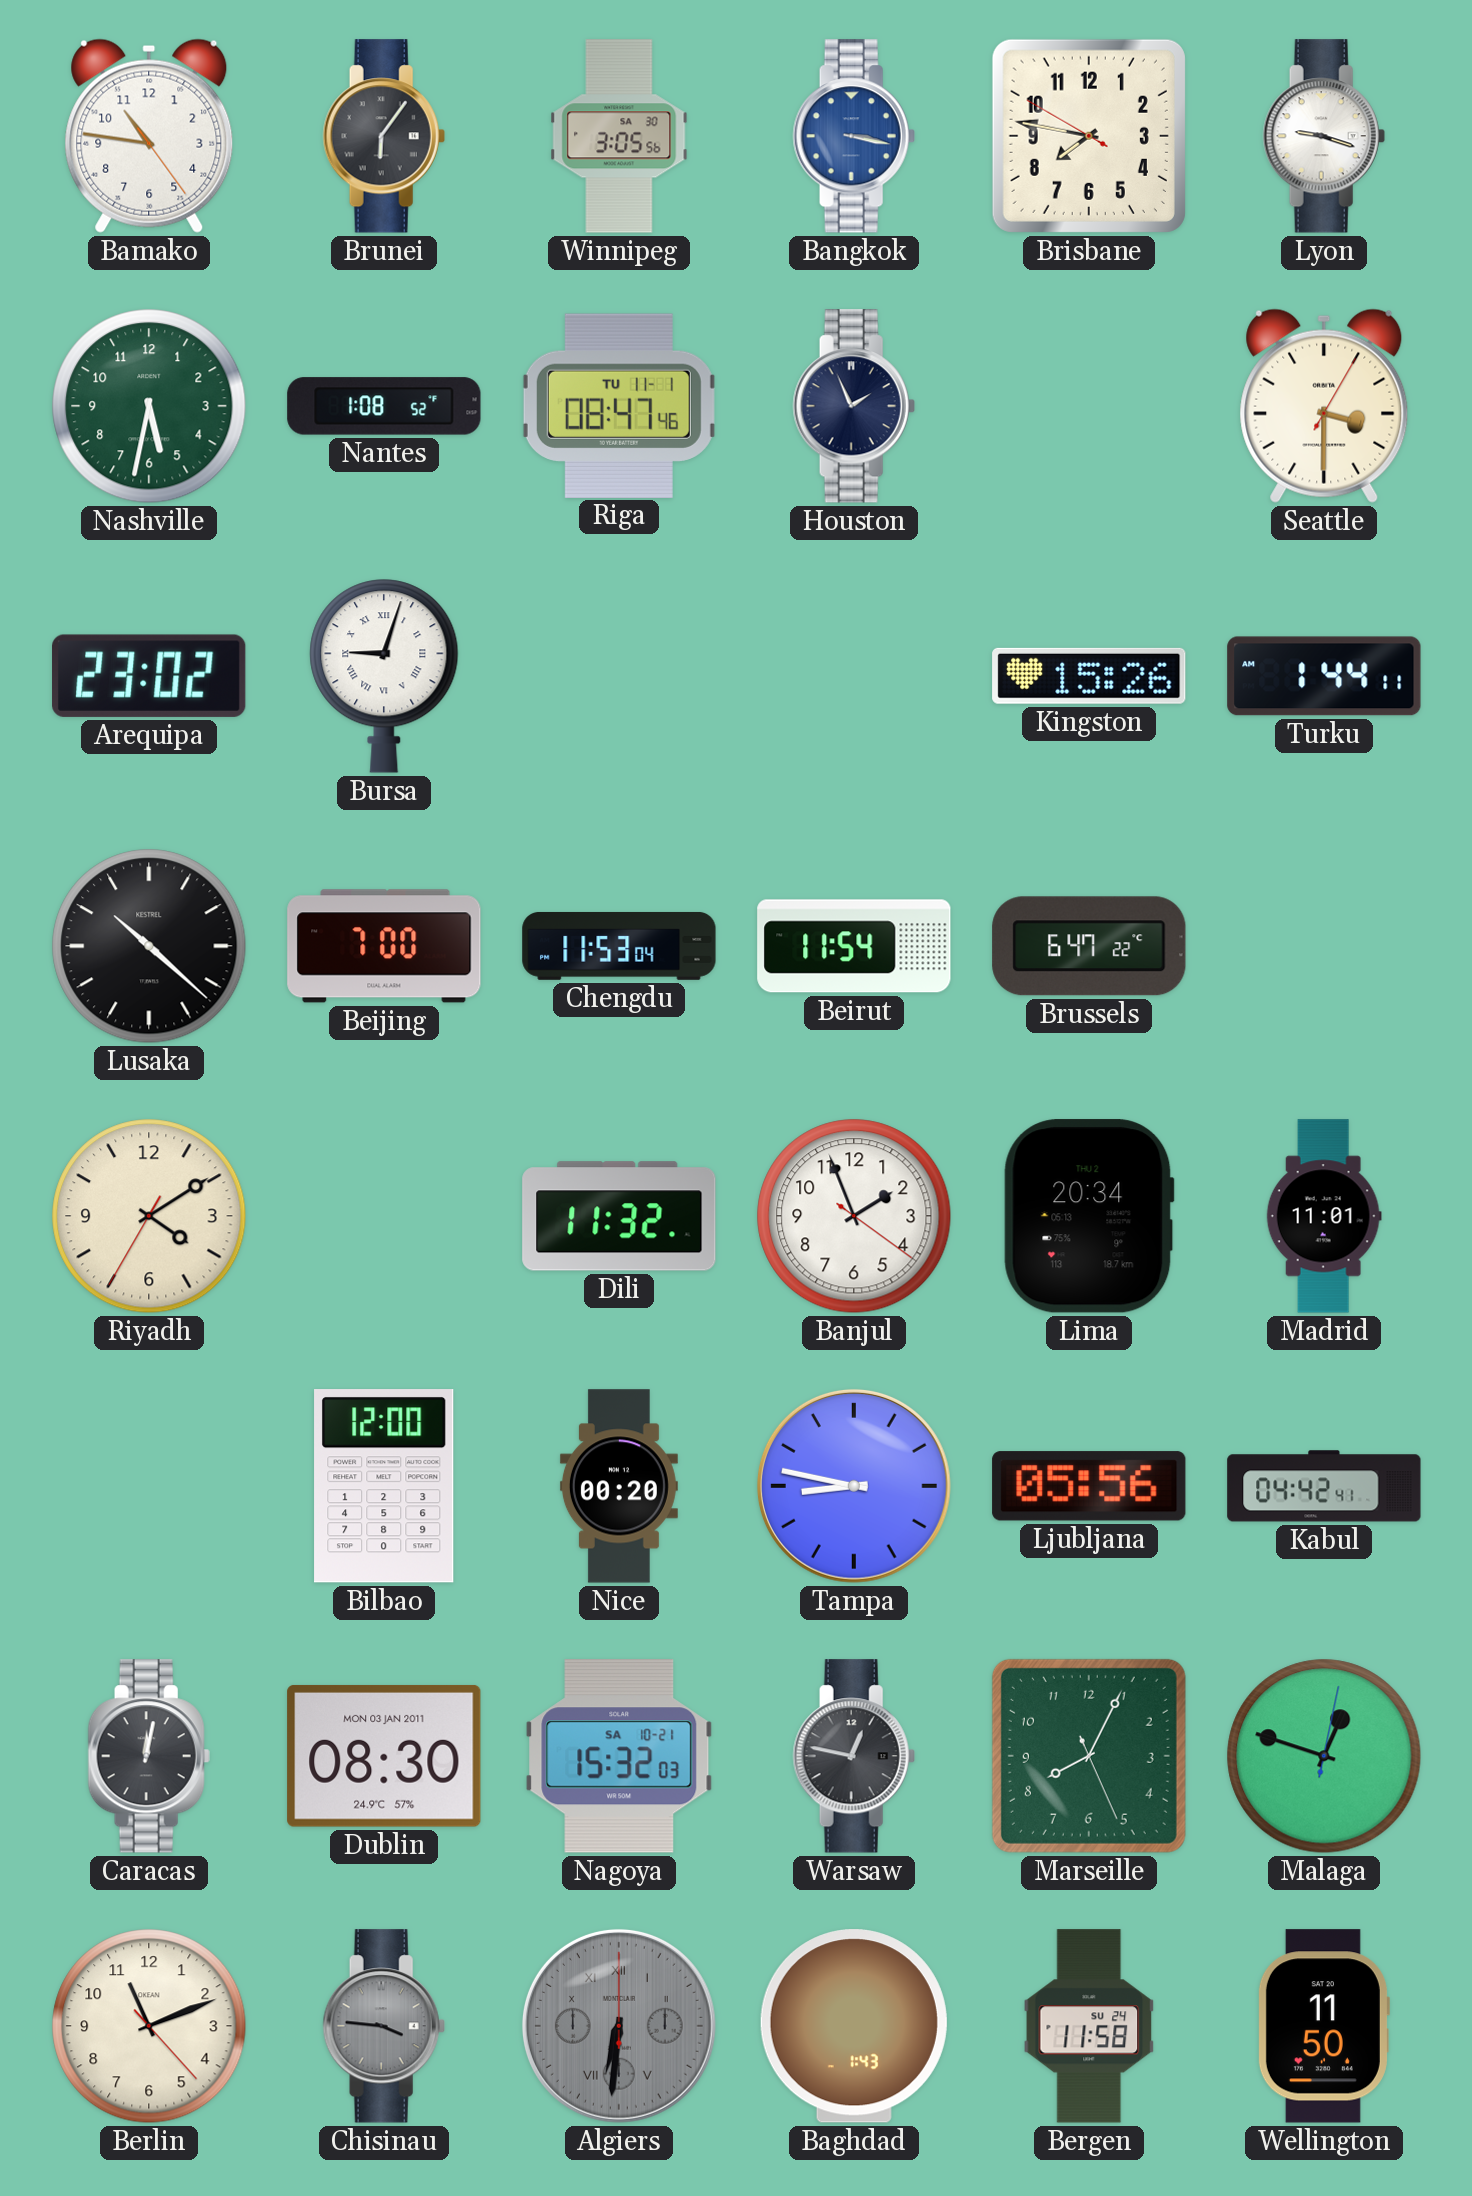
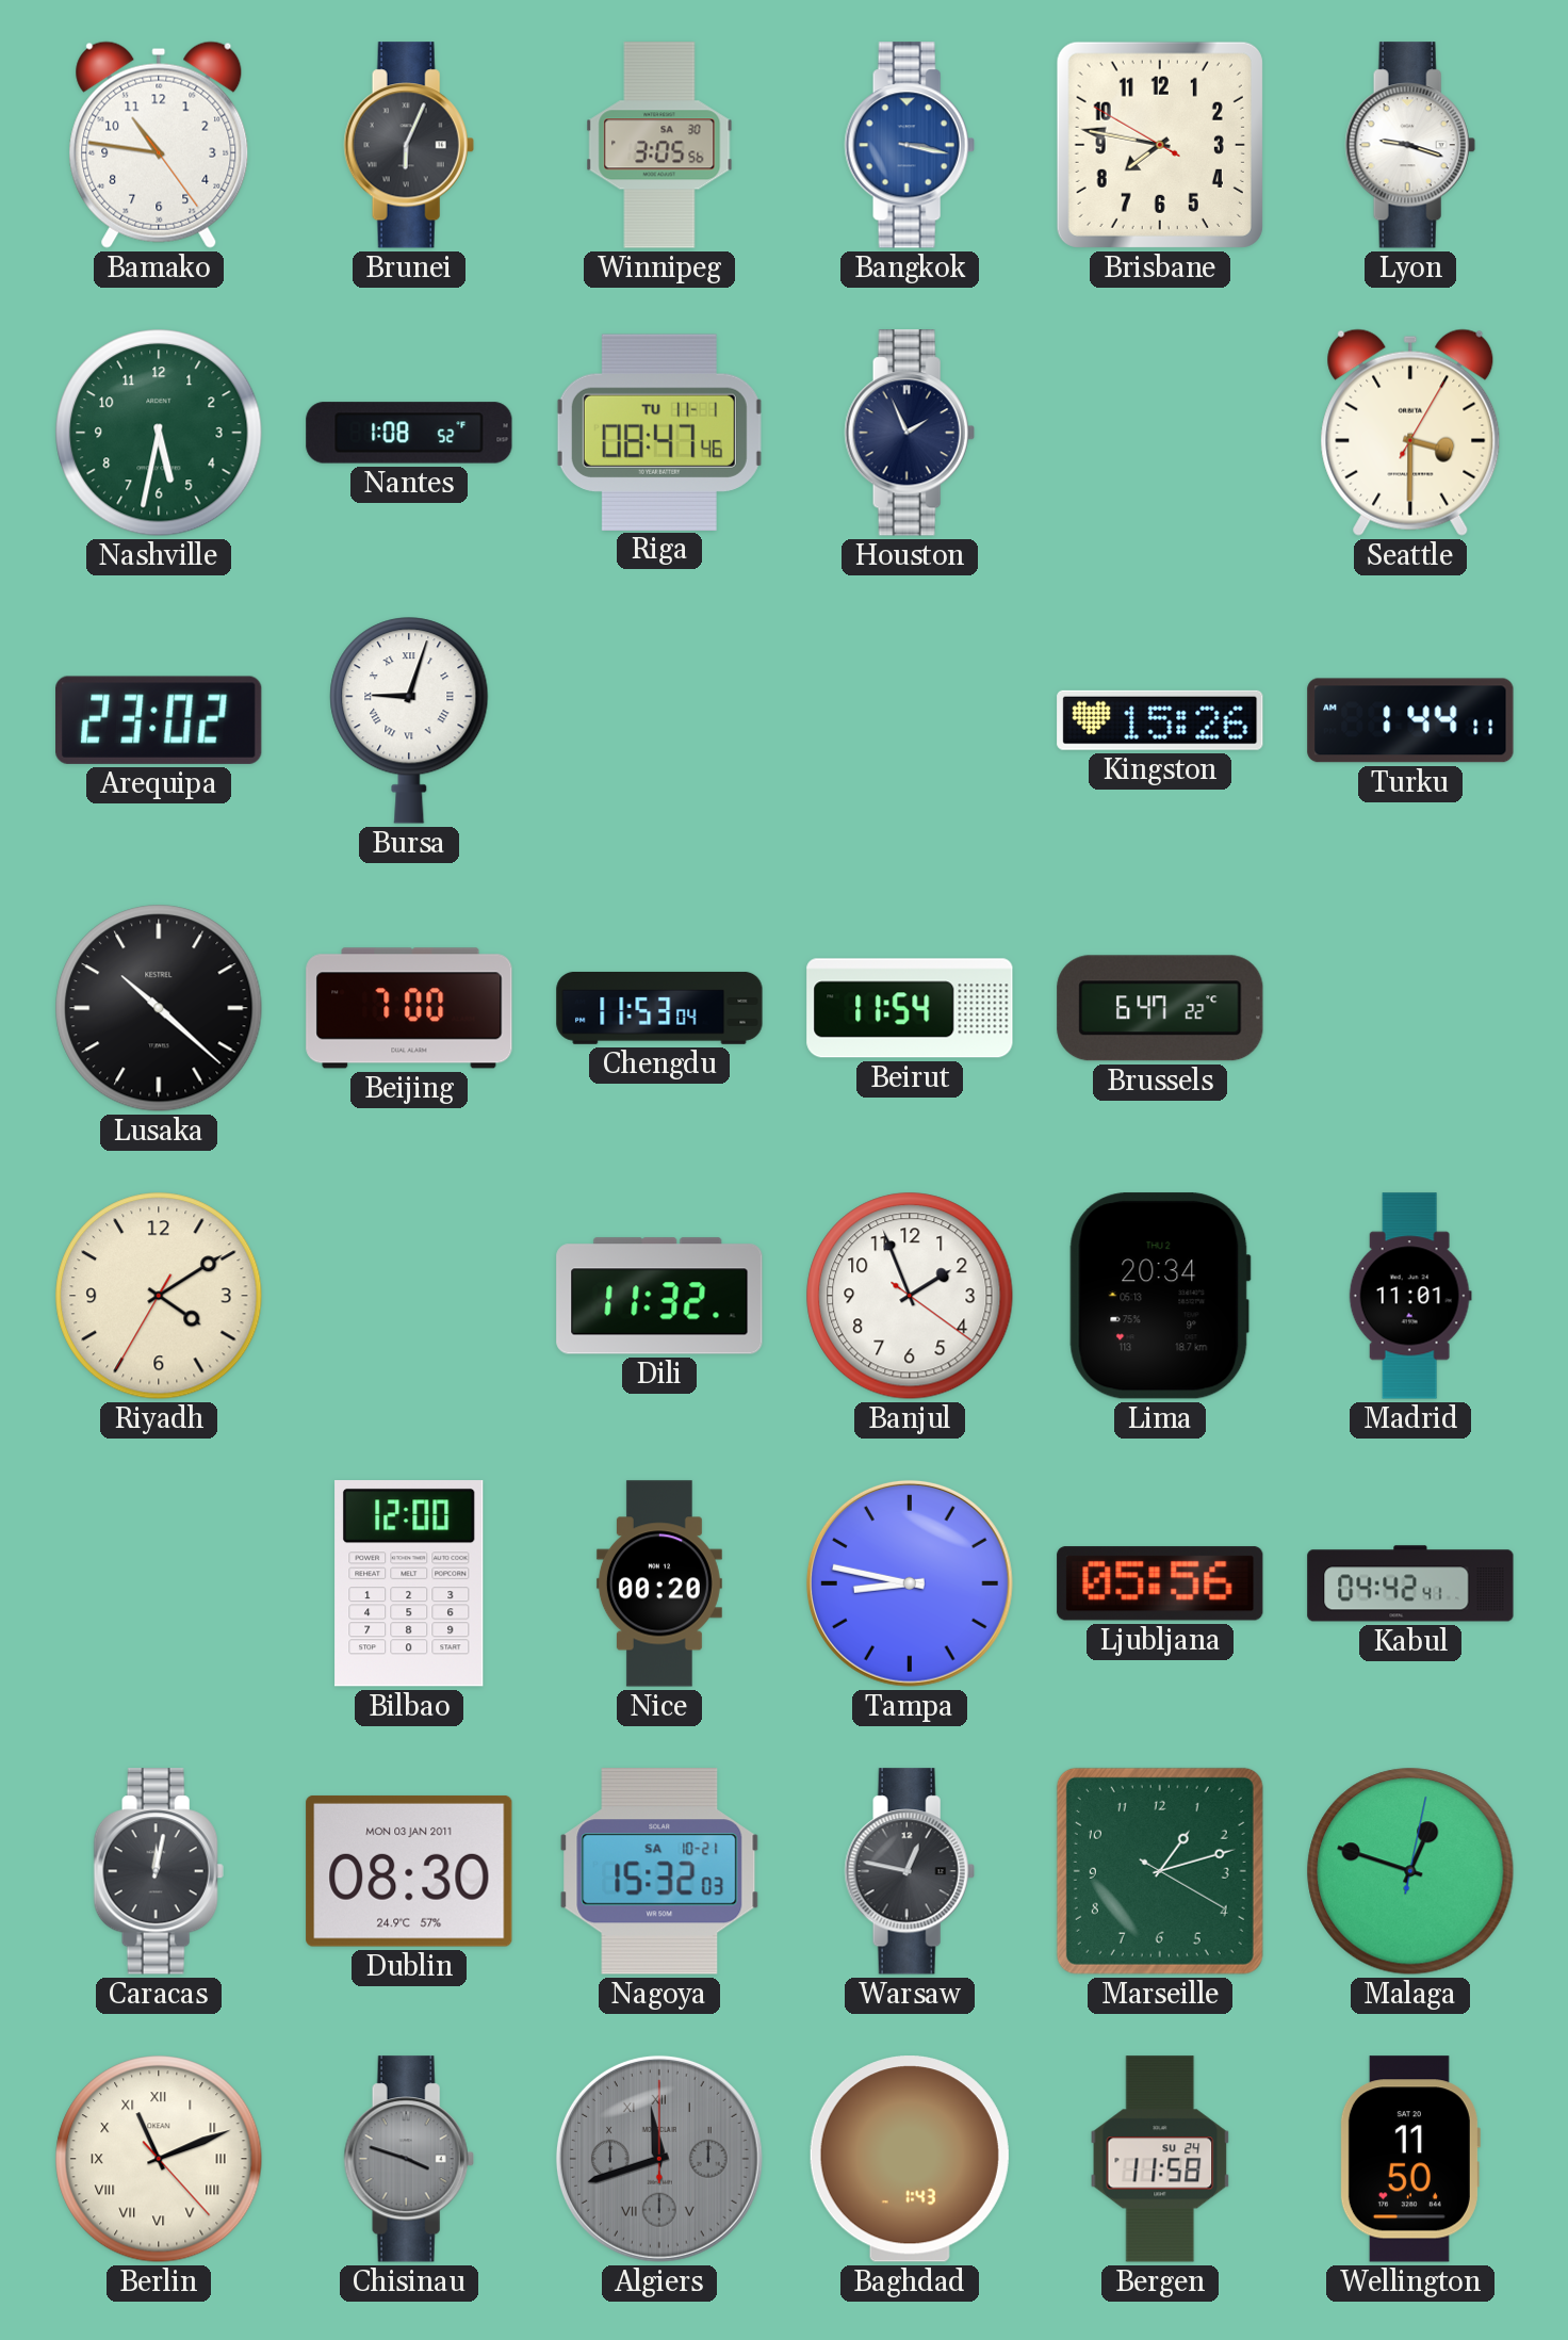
Brunei: 6:06 -> 6:04 (409, 145)
Marseille: 8:04 -> 1:12 (1160, 1871)
Berlin numerals: Arabic -> Roman (159, 2159)
Chisinau: 3:46 -> 3:48 (409, 2159)
Algiers: 6:31 -> 11:42 (659, 2159)
